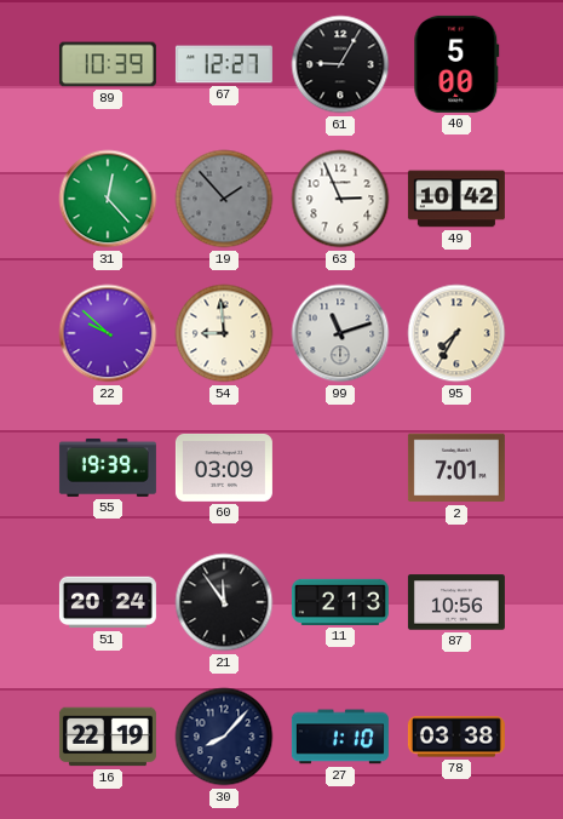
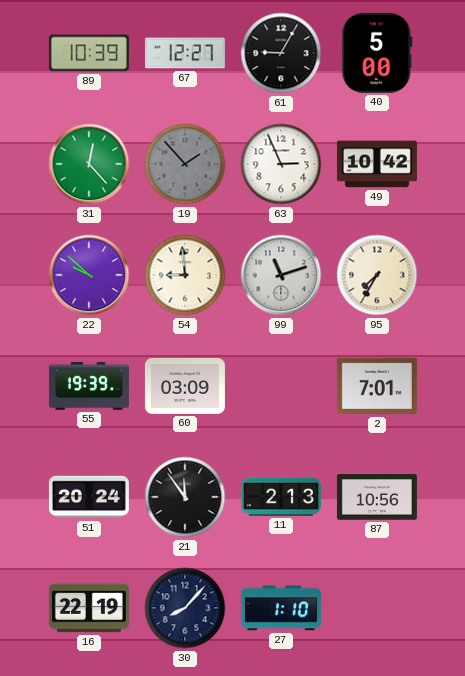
78: 03:38 -> none (456, 737)
